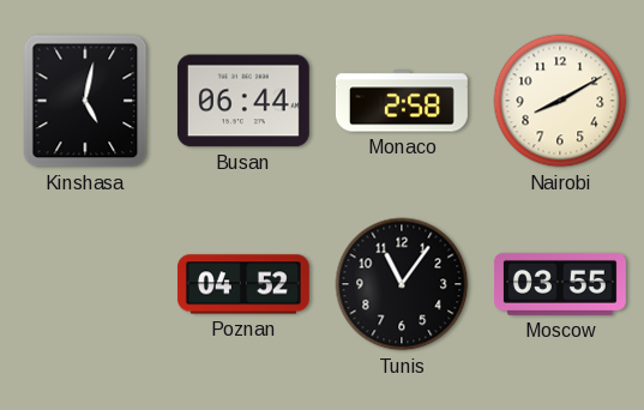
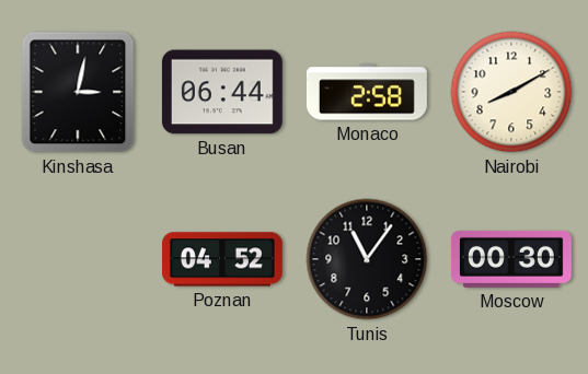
Kinshasa: 5:02 -> 3:02 (78, 92)
Moscow: 03:55 -> 00:30 (511, 259)
